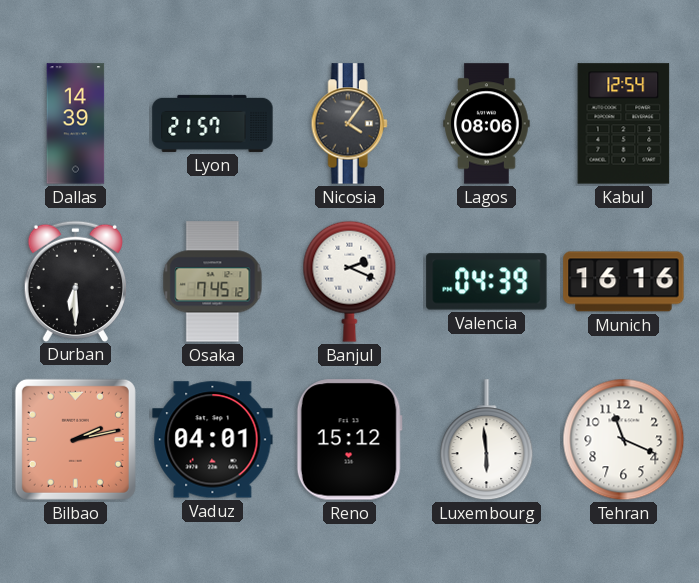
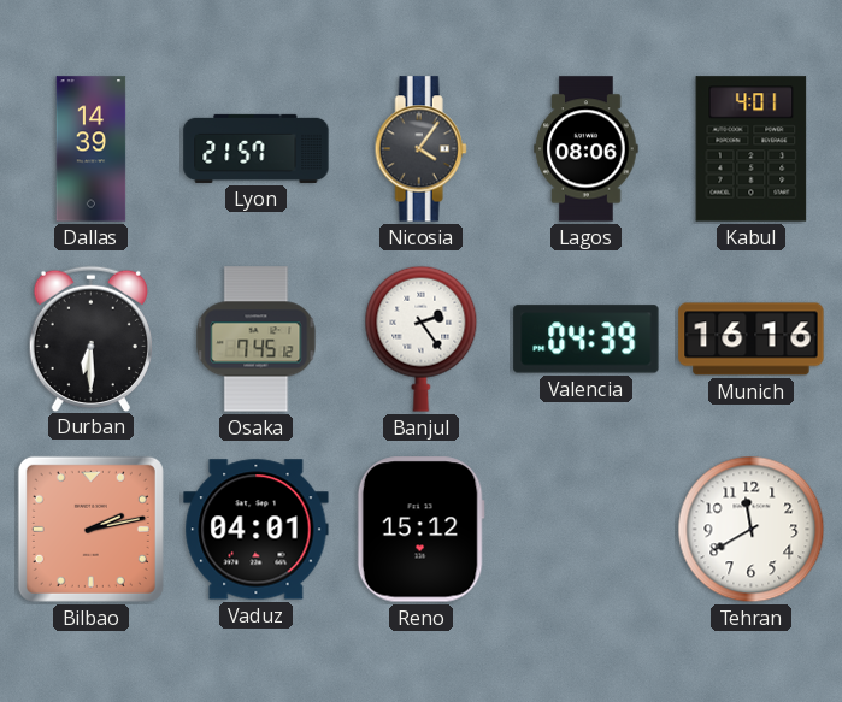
Kabul: 12:54 -> 4:01 (752, 149)
Banjul: 2:19 -> 2:24 (422, 338)
Luxembourg: 5:59 -> none (487, 440)
Tehran: 11:19 -> 11:40 (752, 530)
